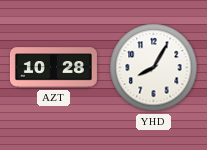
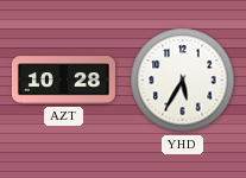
YHD: 8:05 -> 5:35 (183, 81)
